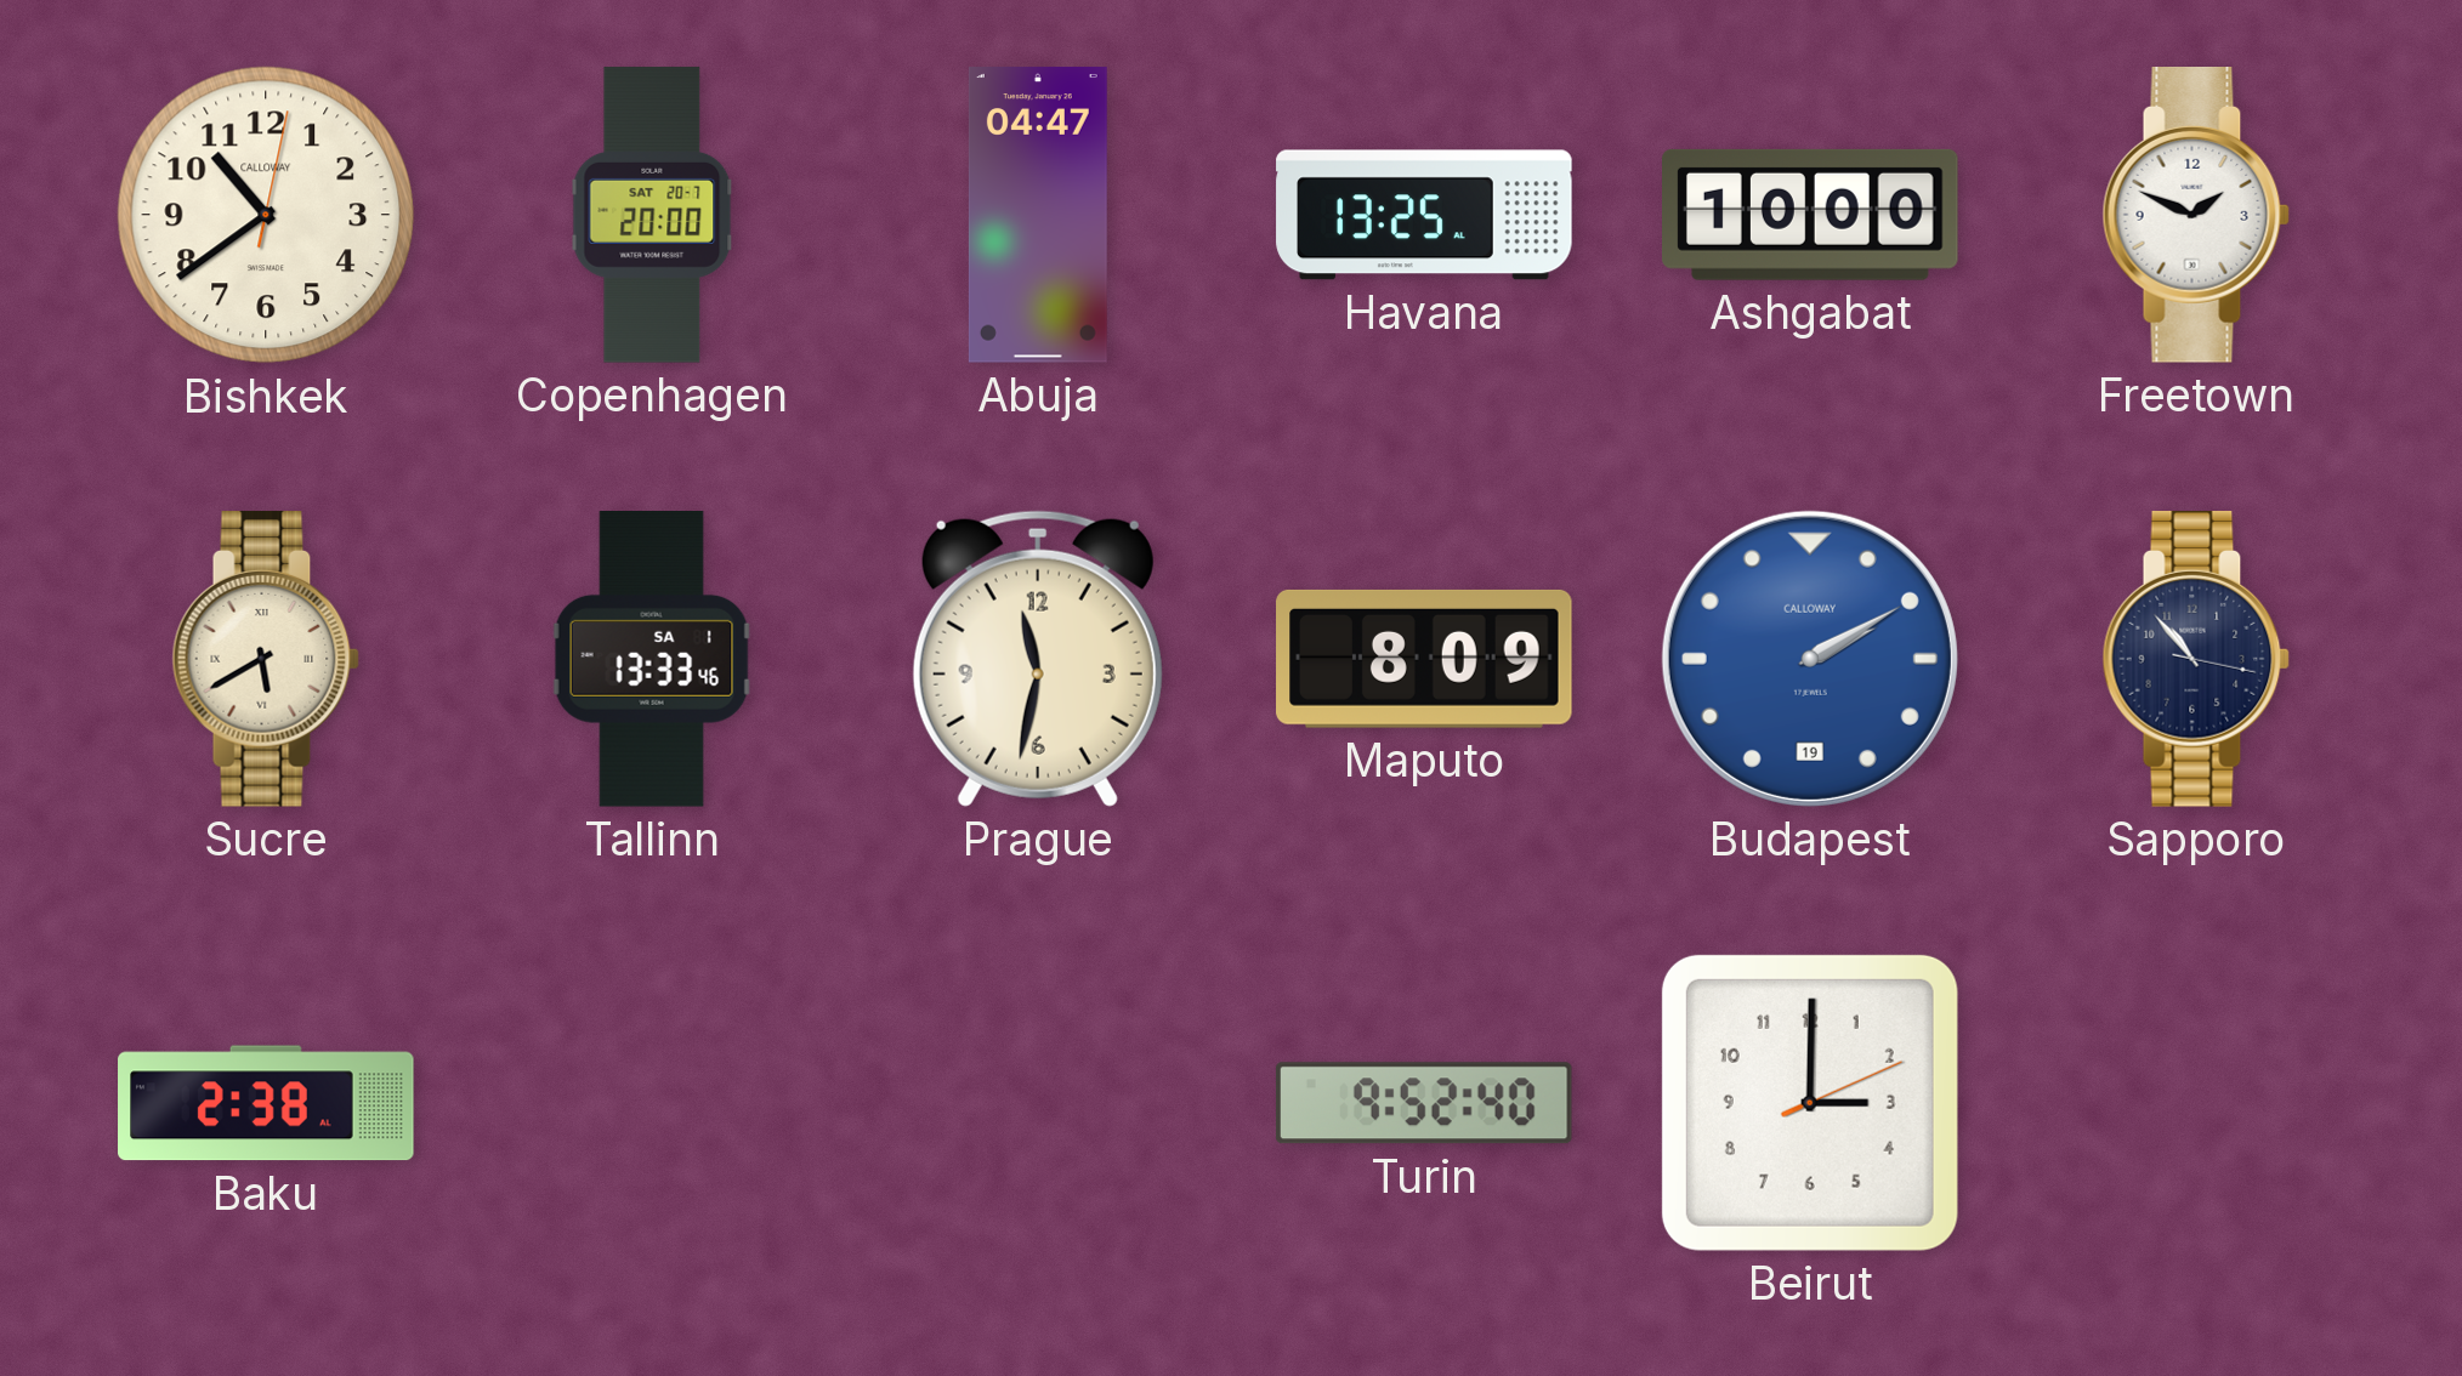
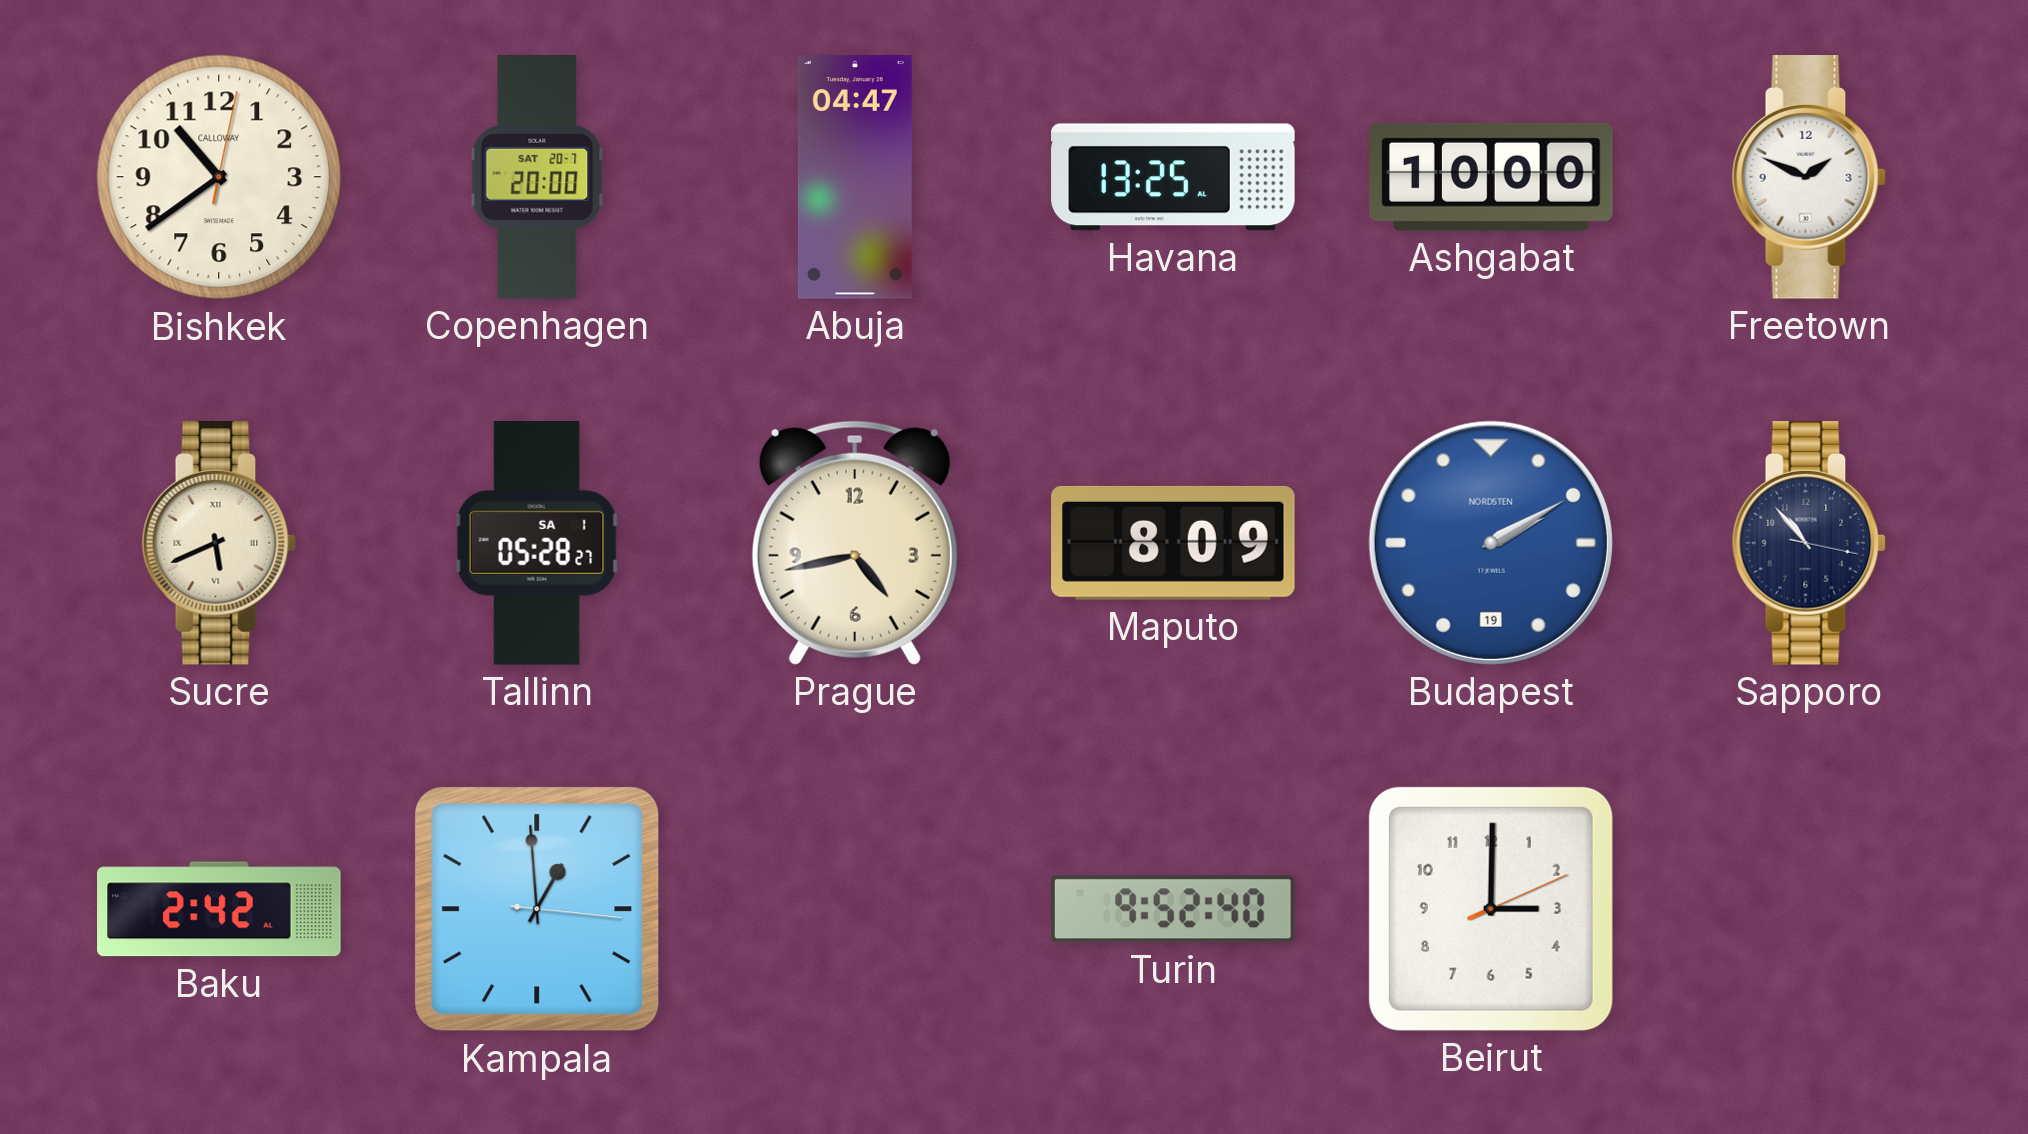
Sucre: 5:40 -> 5:41 (219, 544)
Tallinn: 13:33 -> 05:28 (537, 544)
Prague: 11:32 -> 4:43 (855, 543)
Budapest brand: CALLOWAY -> NORDSTEN (1491, 543)
Baku: 2:38 -> 2:42 (219, 909)
Kampala: none -> 12:59 (537, 909)
